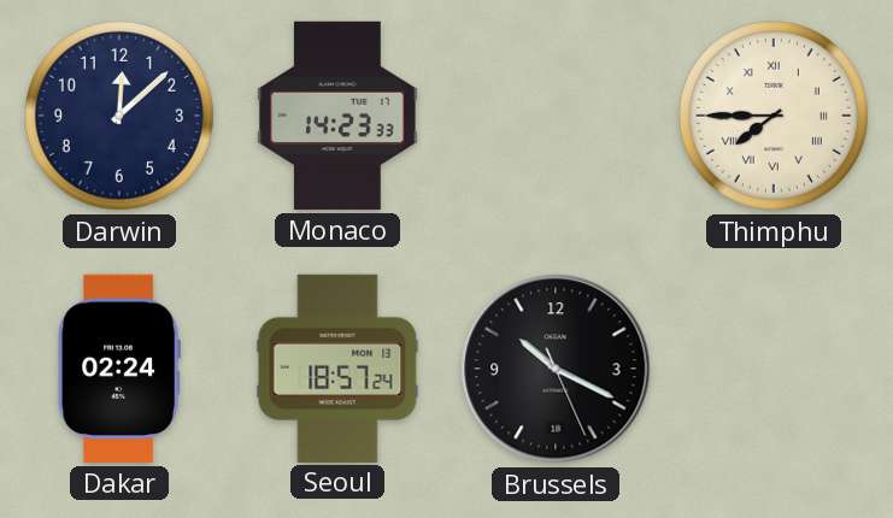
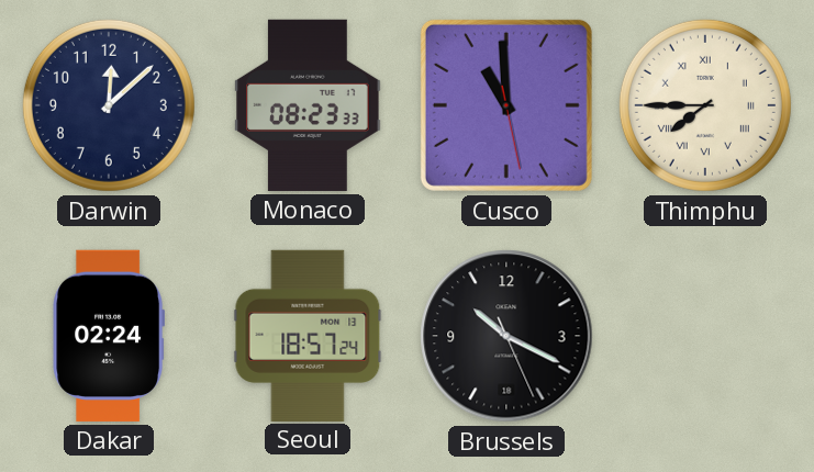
Monaco: 14:23 -> 08:23 (308, 105)
Cusco: none -> 10:59 (506, 105)
